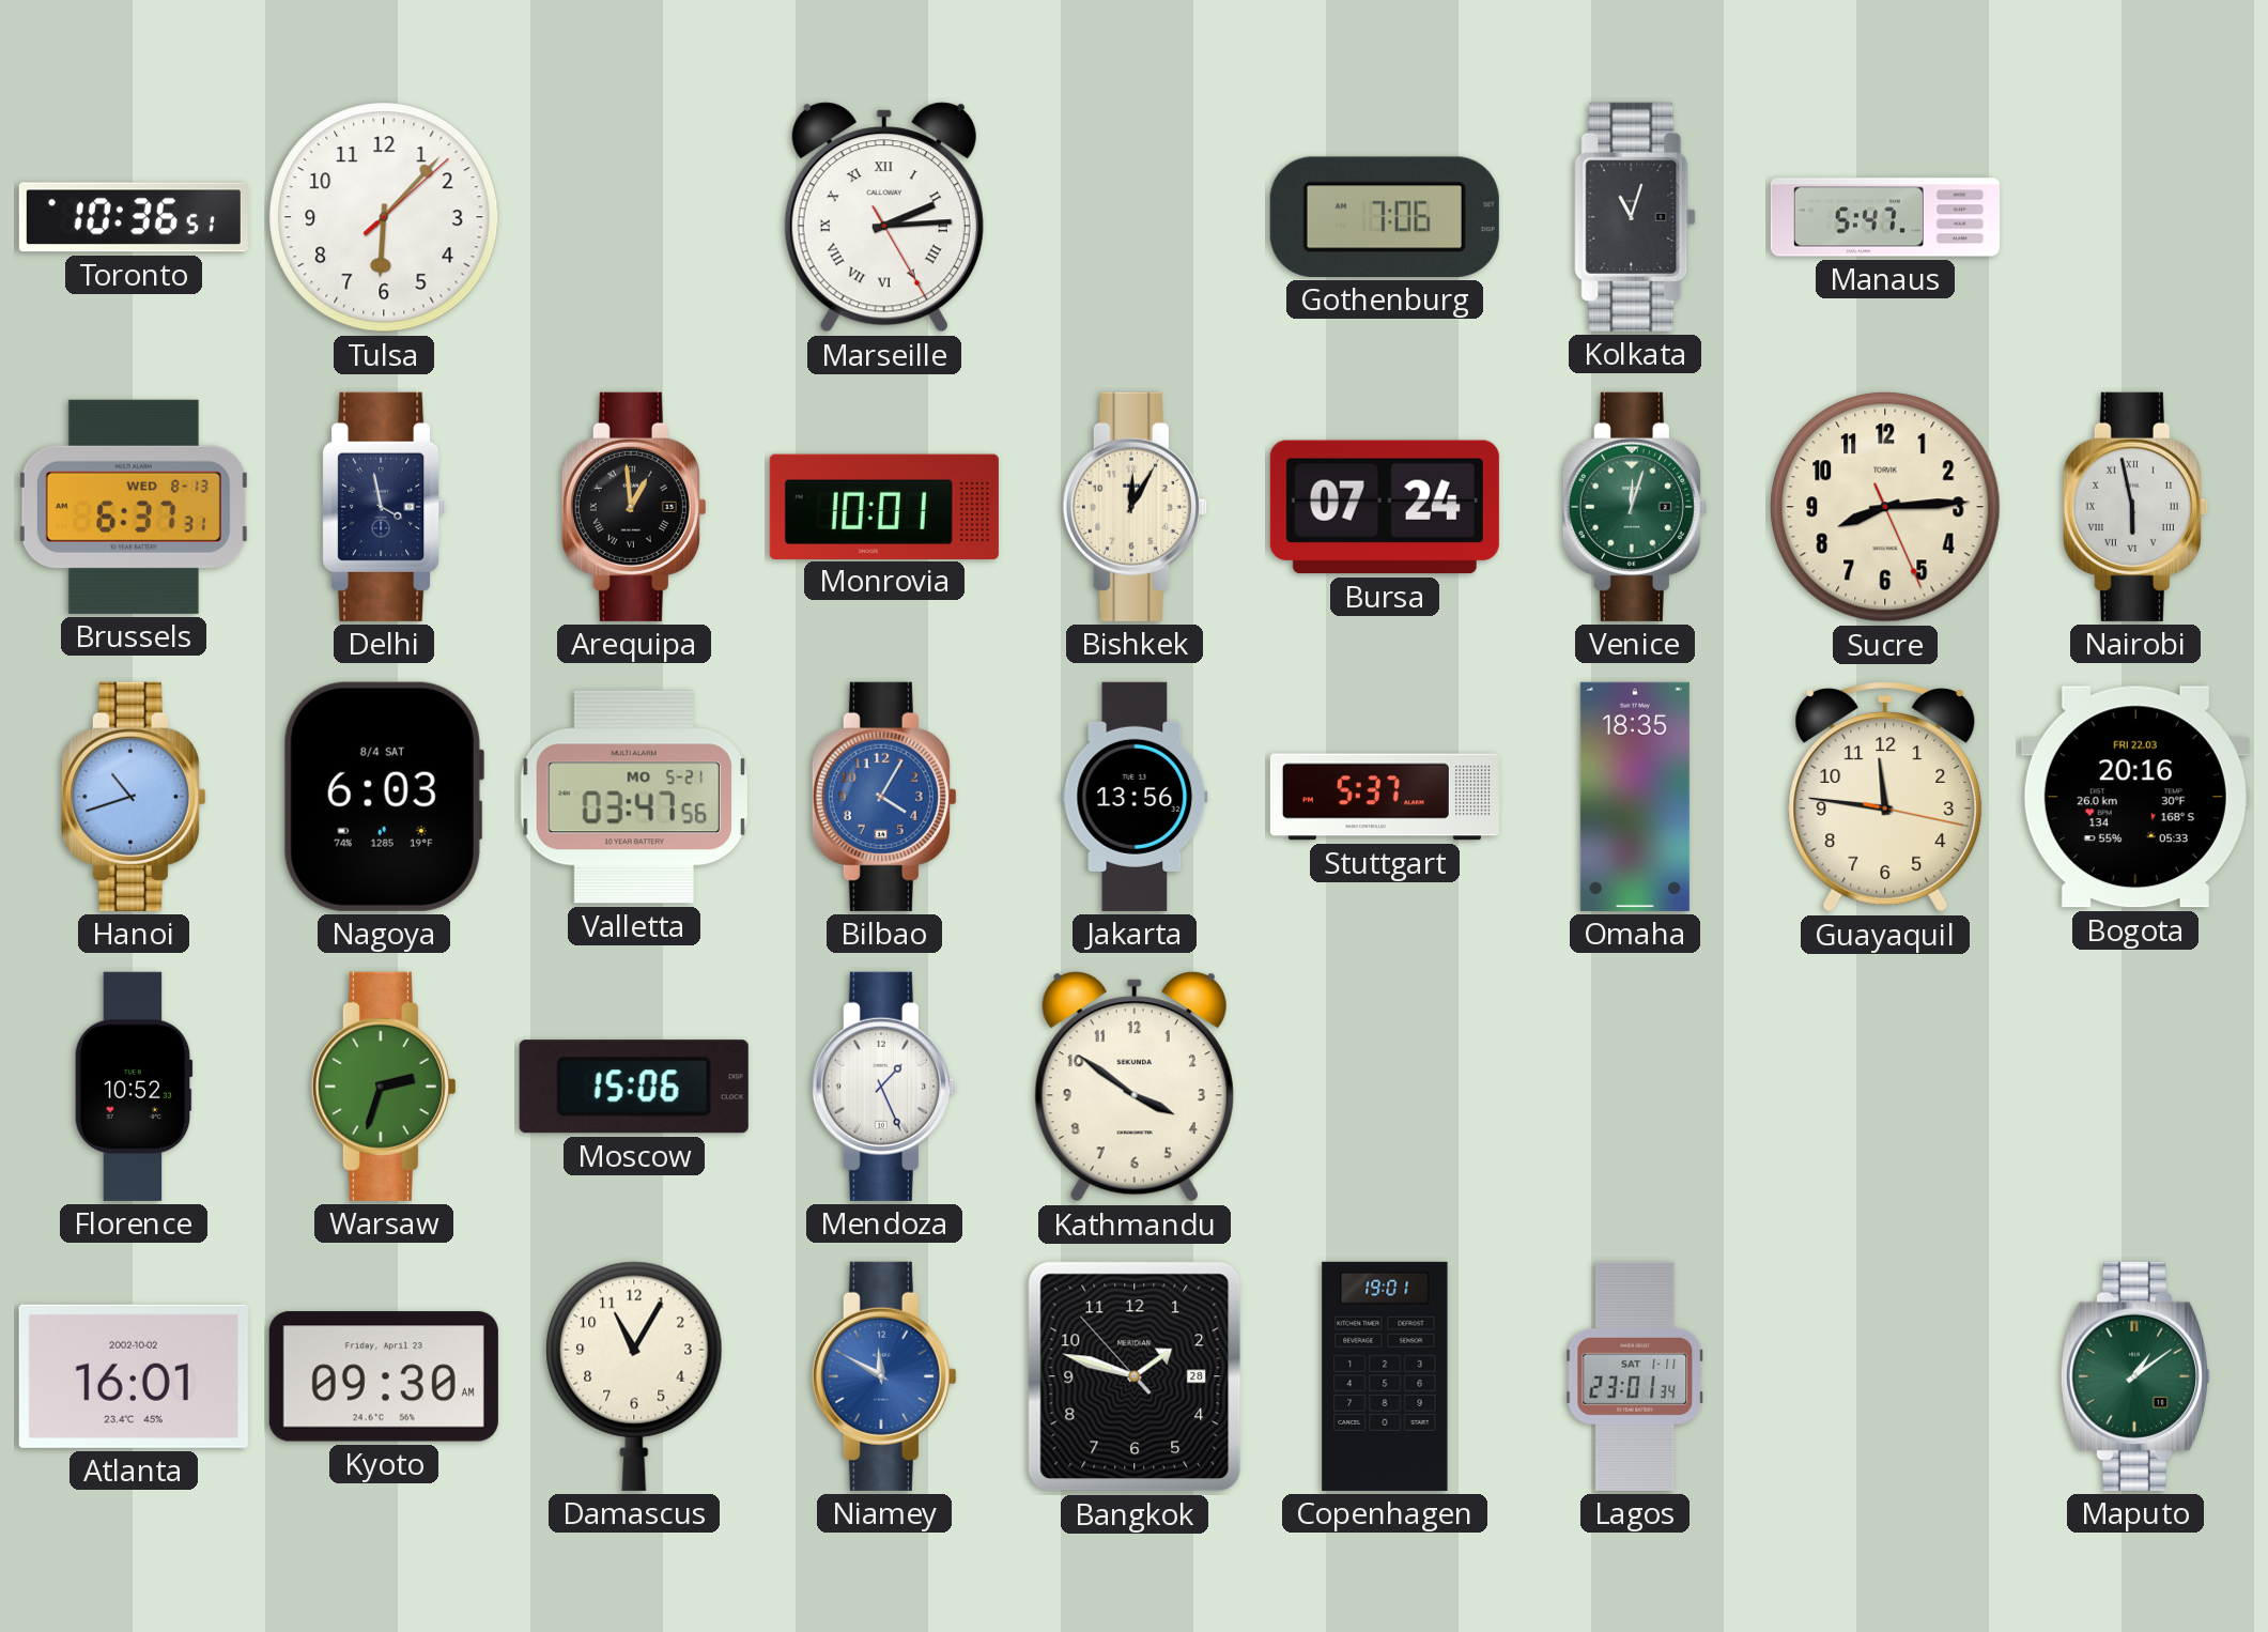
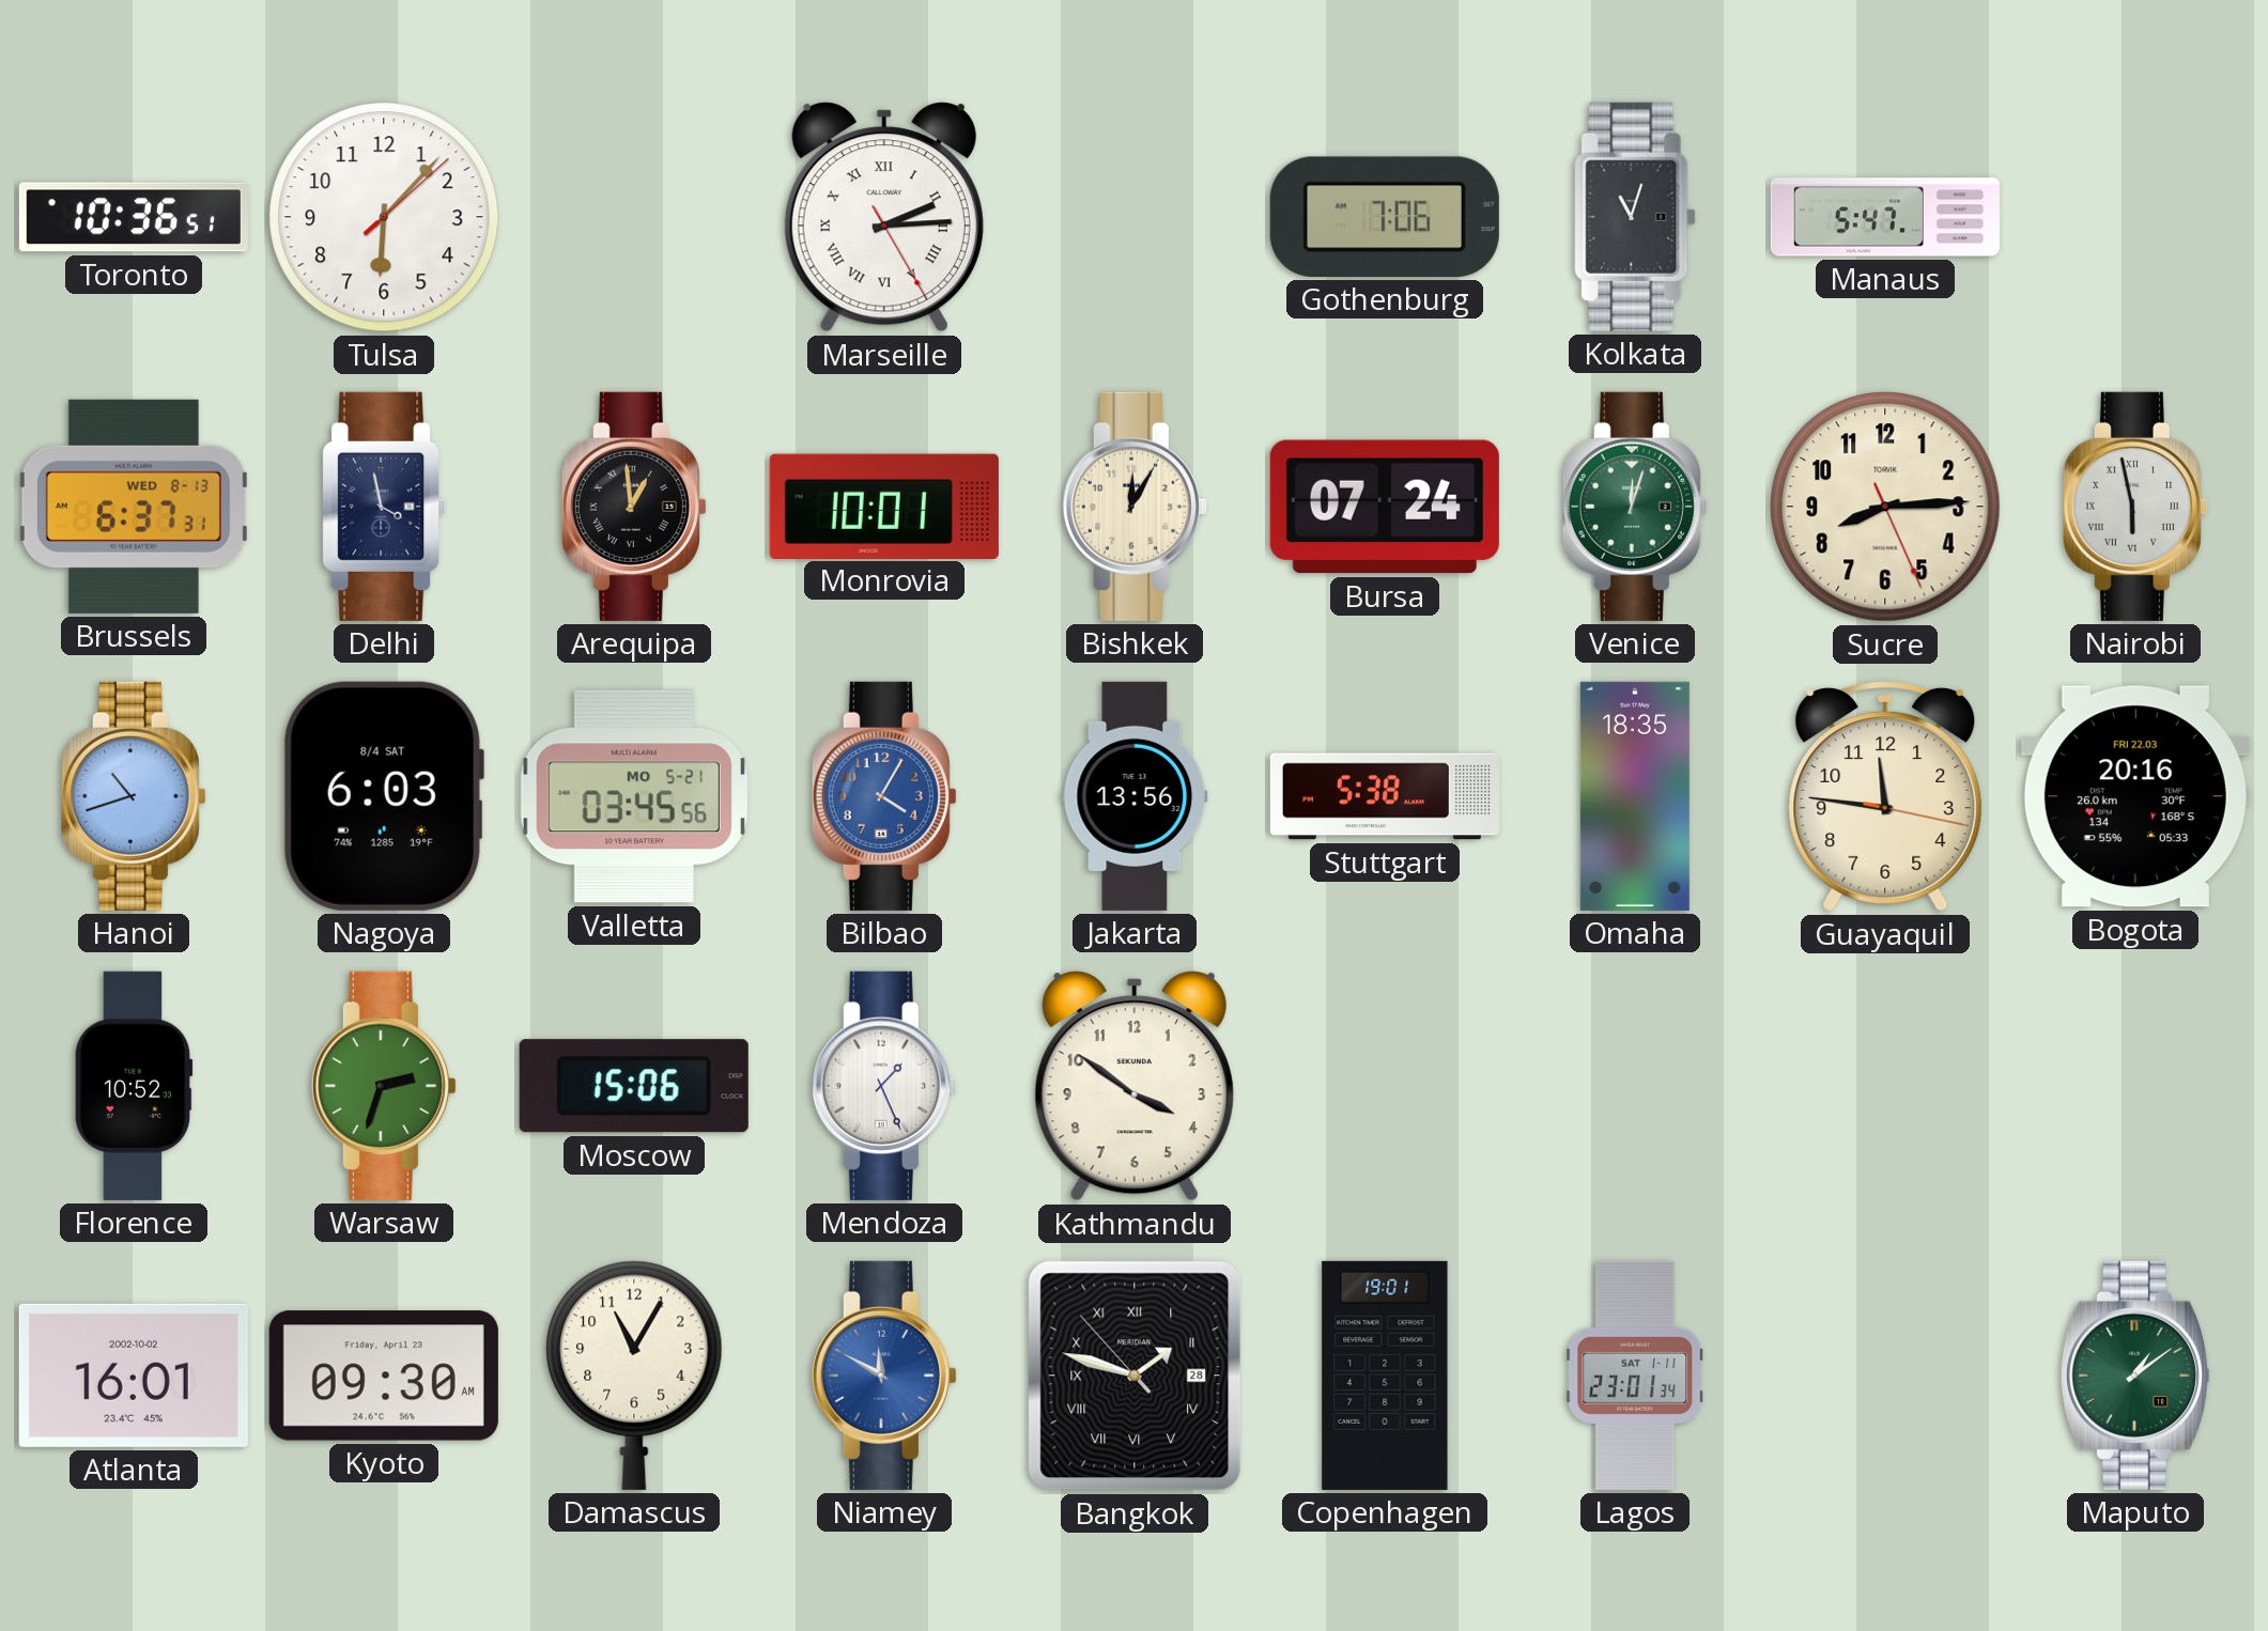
Valletta: 03:47 -> 03:45 (634, 796)
Stuttgart: 5:37 -> 5:38 (1385, 796)
Bangkok numerals: Arabic -> Roman (1135, 1376)
